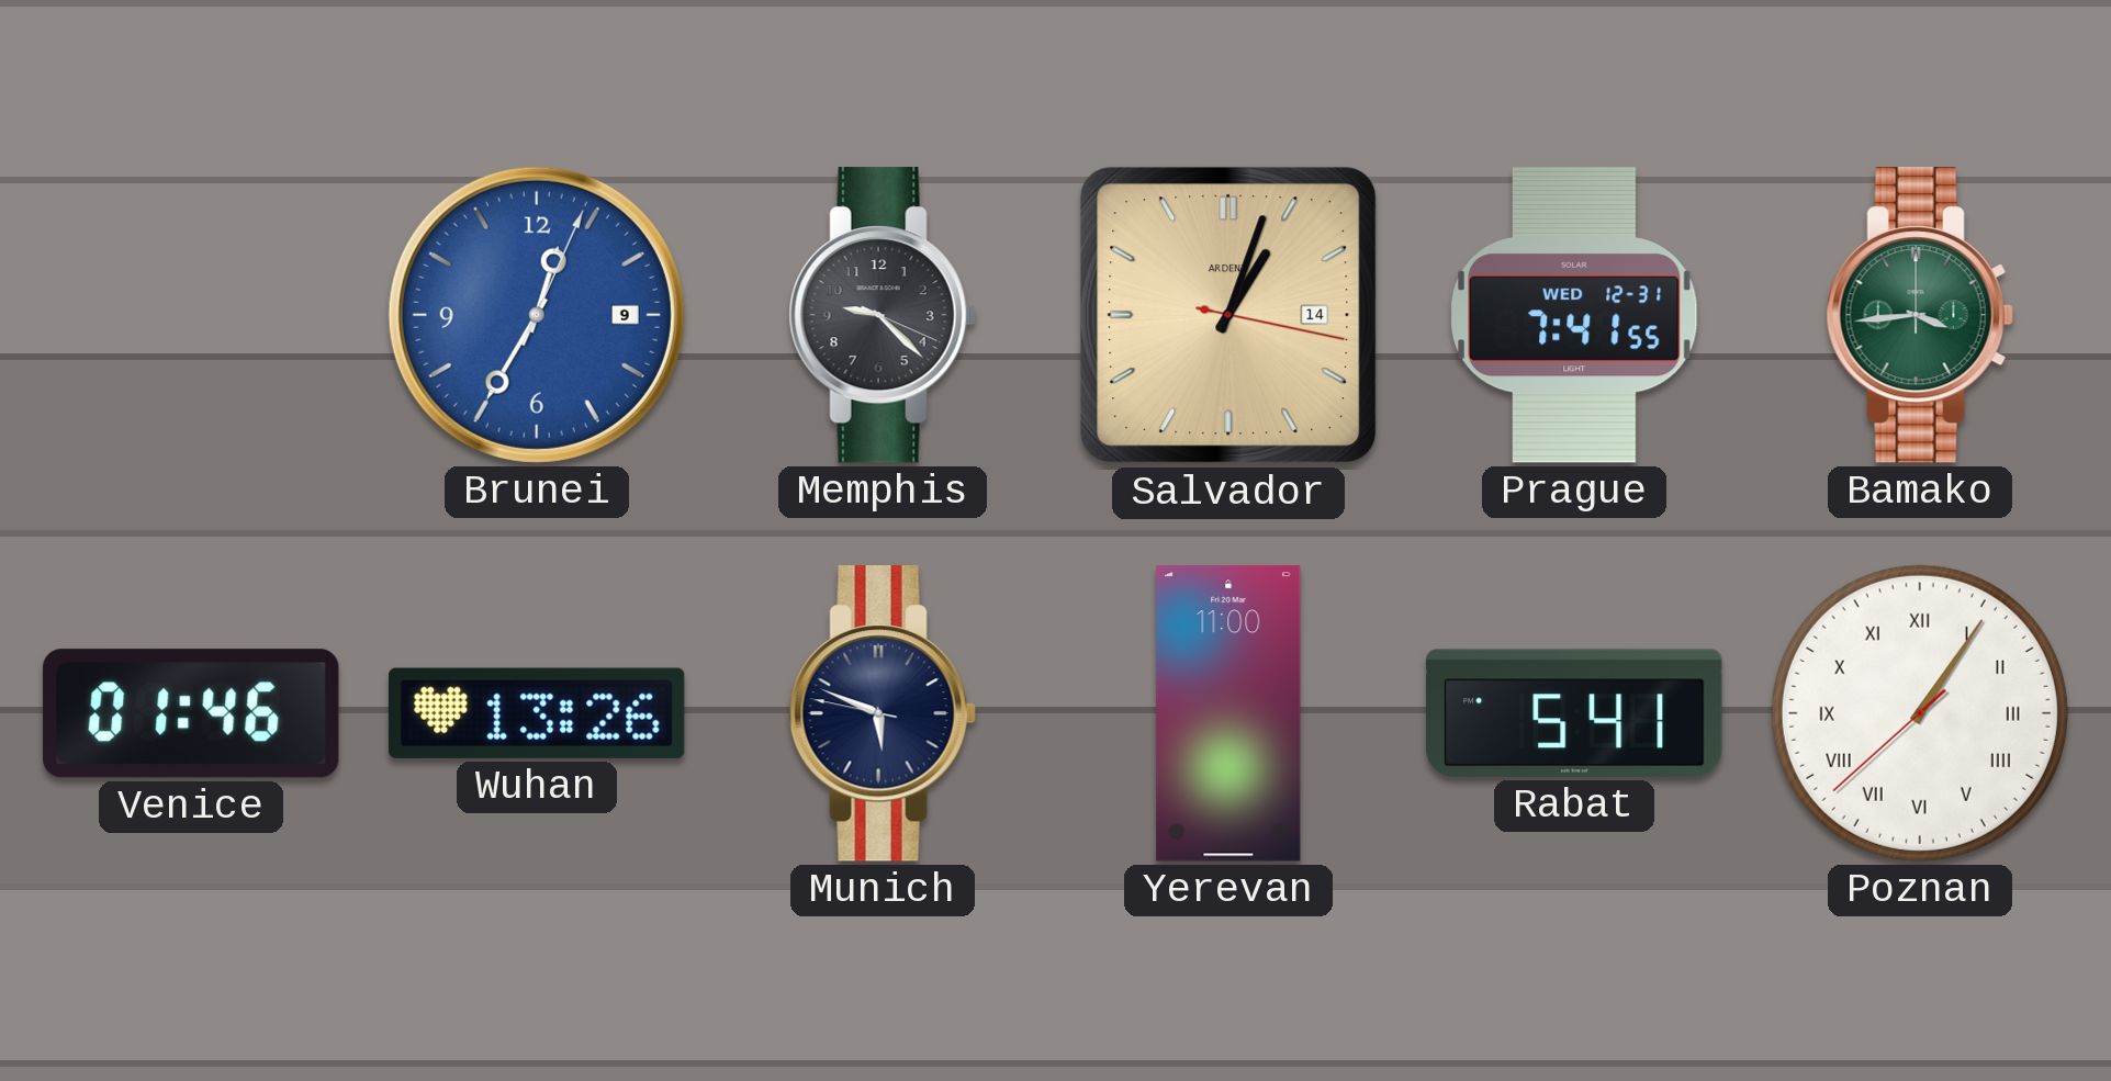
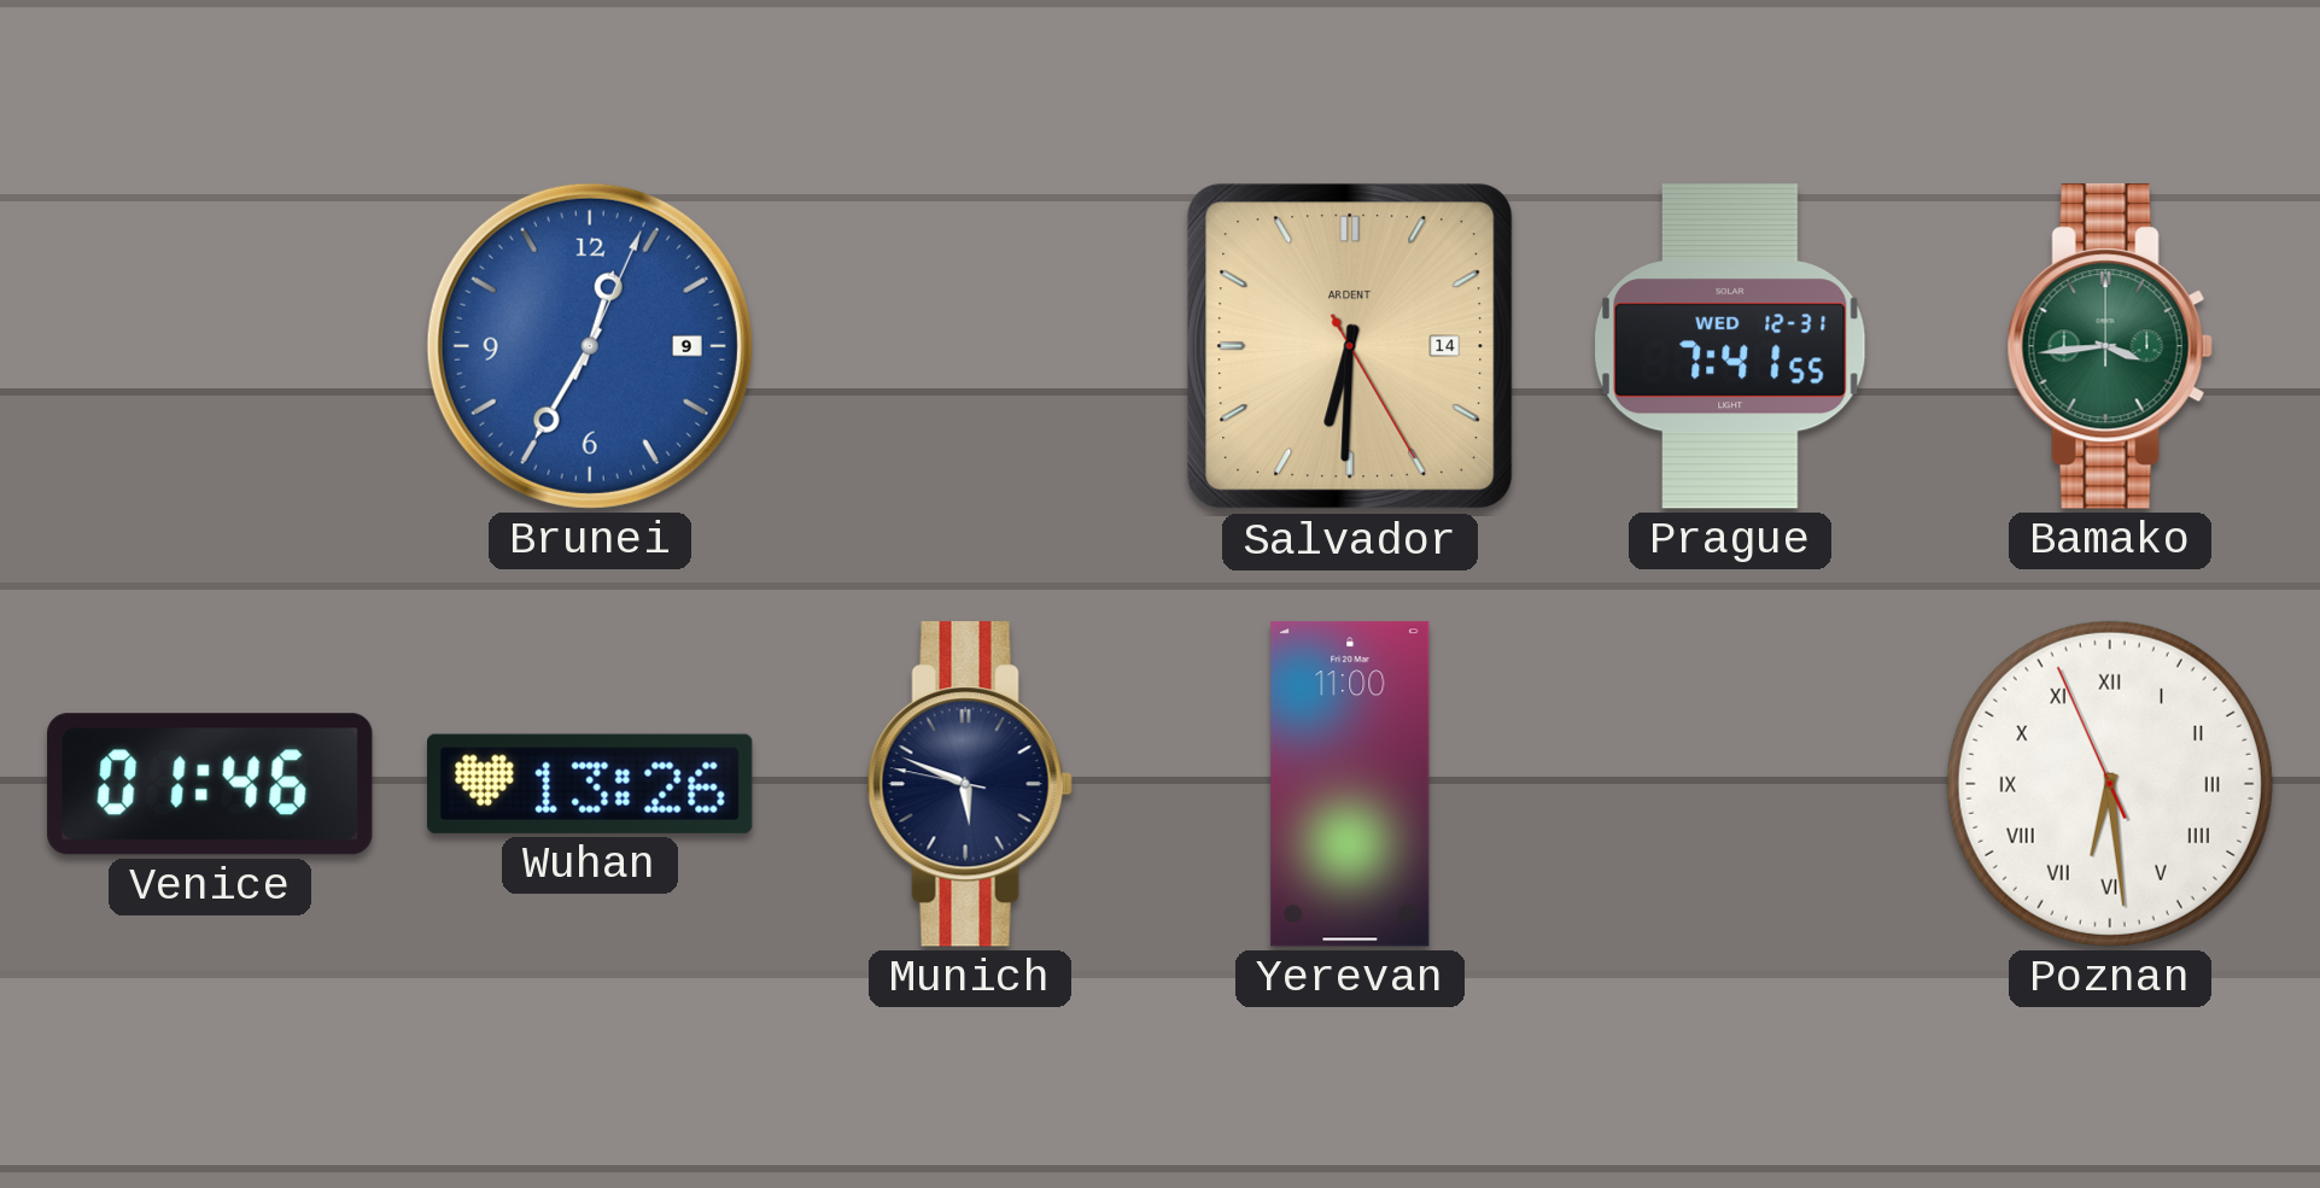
Memphis: 9:22 -> none (883, 315)
Salvador: 1:03 -> 6:30 (1350, 346)
Rabat: 5:41 -> none (1574, 713)
Poznan: 1:05 -> 6:28 (2110, 784)
